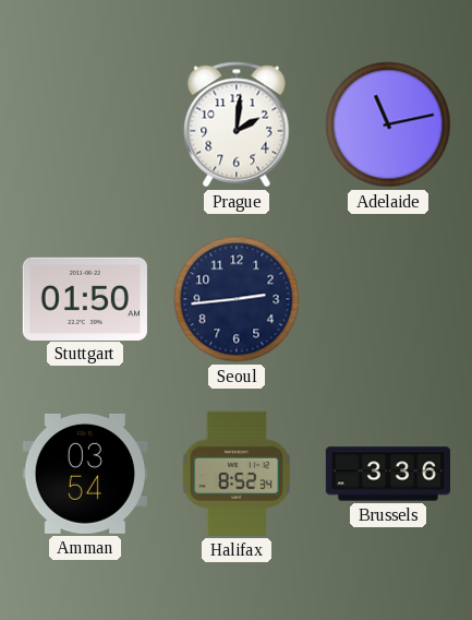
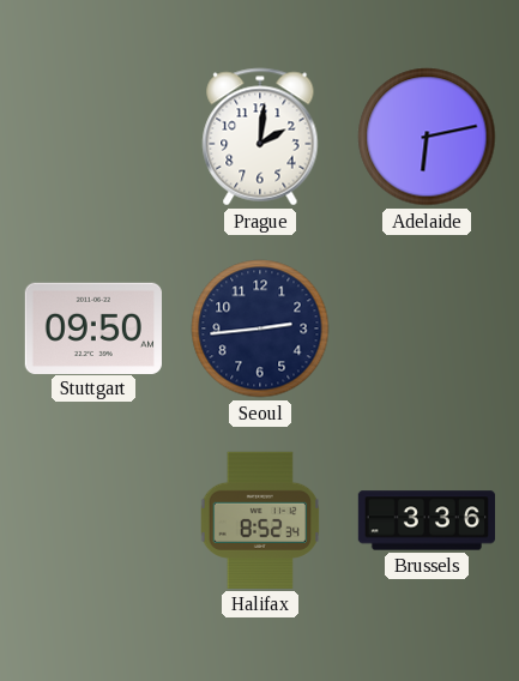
Adelaide: 11:13 -> 6:13 (427, 137)
Stuttgart: 01:50 -> 09:50 (93, 327)
Amman: 03:54 -> none (85, 474)
